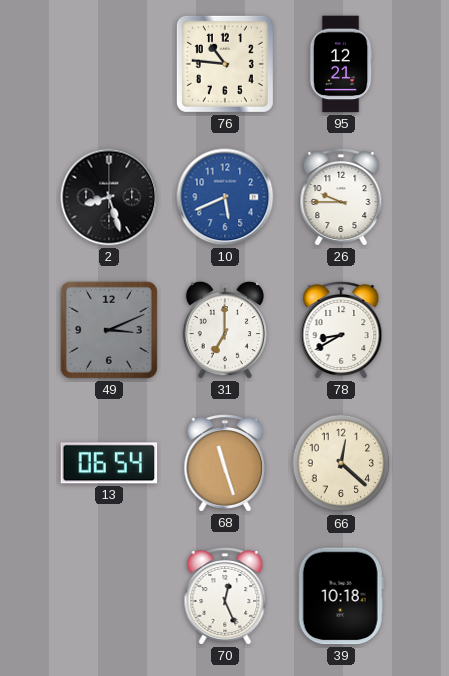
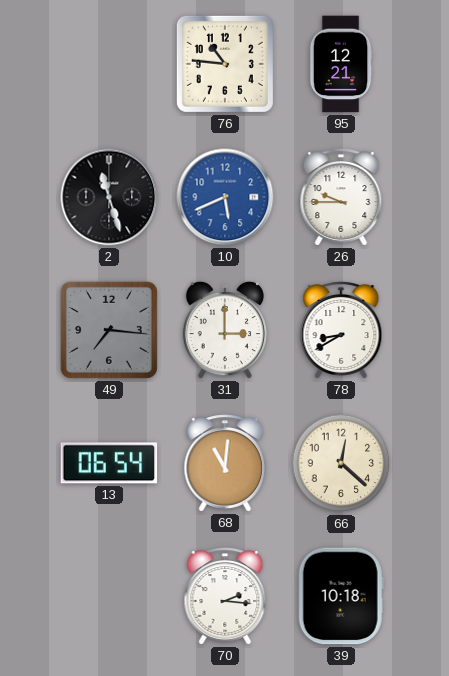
2: 8:27 -> 11:27 (109, 197)
49: 3:11 -> 7:16 (109, 330)
31: 7:00 -> 3:00 (225, 330)
68: 11:27 -> 11:01 (225, 463)
70: 12:26 -> 2:16 (225, 596)
